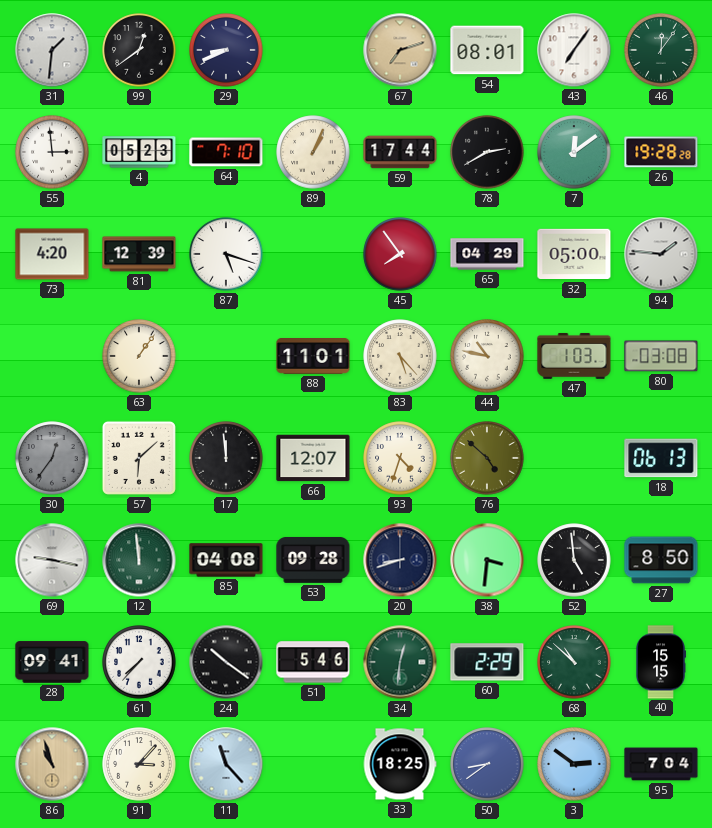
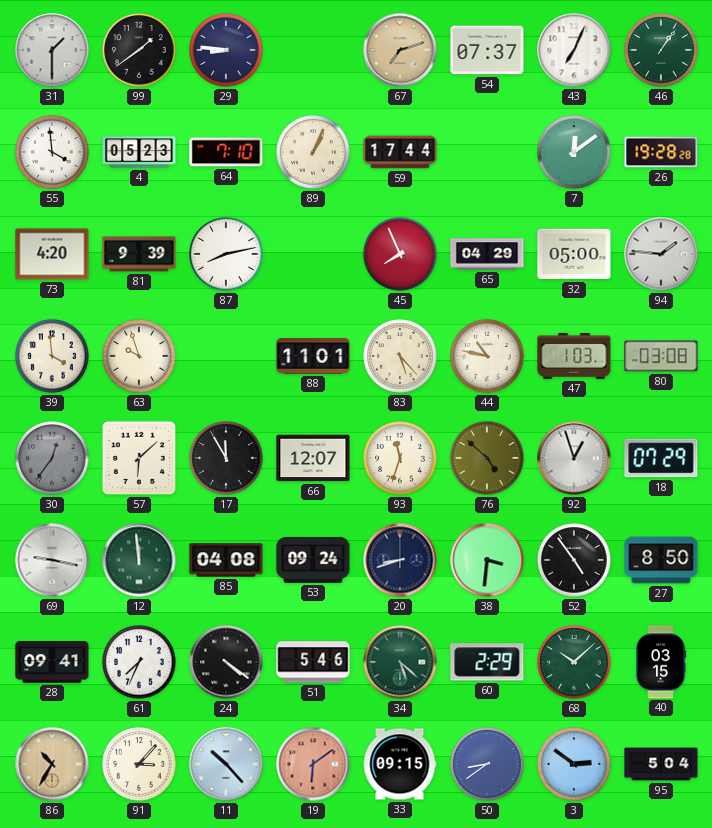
31: 1:31 -> 1:30 (52, 50)
99: 12:39 -> 1:39 (139, 50)
29: 8:41 -> 8:46 (226, 50)
54: 08:01 -> 07:37 (487, 50)
43: 7:06 -> 7:04 (574, 50)
46: 12:06 -> 1:06 (661, 50)
55: 2:59 -> 3:59 (52, 152)
78: 2:40 -> none (487, 152)
81: 12:39 -> 9:39 (139, 254)
87: 5:18 -> 8:13 (226, 254)
45: 7:54 -> 7:56 (400, 254)
39: none -> 3:59 (52, 356)
63: 1:06 -> 9:57 (139, 356)
17: 11:59 -> 11:55 (226, 458)
93: 4:33 -> 11:33 (400, 458)
92: none -> 12:57 (574, 458)
18: 06:13 -> 07:29 (661, 458)
53: 09:28 -> 09:24 (313, 560)
52: 4:59 -> 4:54 (574, 560)
61: 7:37 -> 7:34 (139, 662)
24: 10:21 -> 4:21 (226, 662)
34: 12:31 -> 5:22 (400, 662)
68: 10:52 -> 10:08 (574, 662)
40: 15:15 -> 03:15 (661, 662)
86: 10:57 -> 10:35 (52, 764)
11: 11:23 -> 10:23 (226, 764)
19: none -> 6:09 (313, 764)
33: 18:25 -> 09:15 (400, 764)
95: 7:04 -> 5:04 (661, 764)
